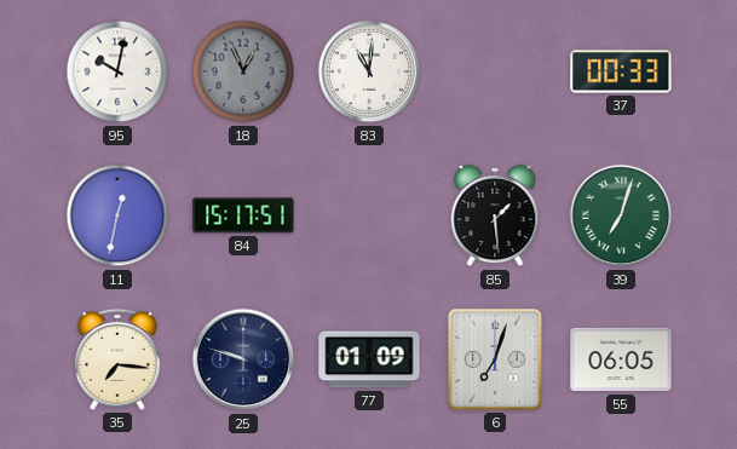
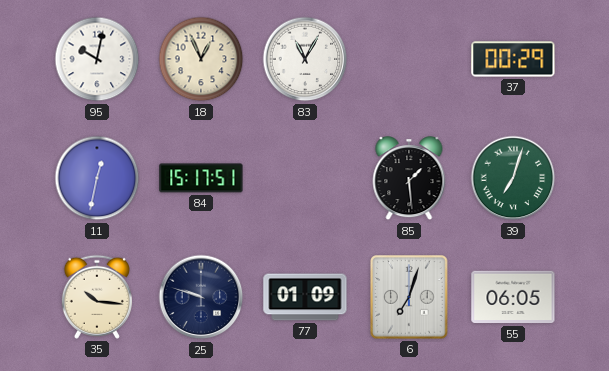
18 dial: grey -> cream (201, 59)
83: 11:01 -> 11:05 (305, 59)
37: 00:33 -> 00:29 (513, 59)
35: 7:16 -> 10:16 (97, 297)
